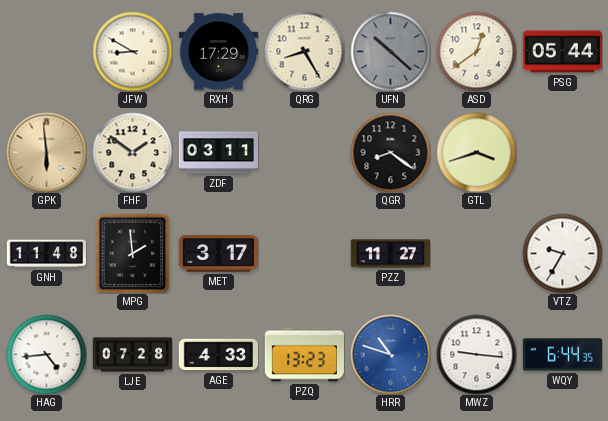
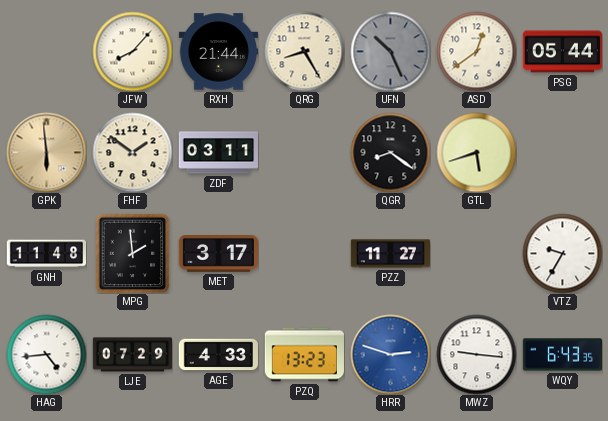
JFW: 8:50 -> 8:07 (132, 51)
RXH: 17:29 -> 21:44 (218, 52)
UFN: 10:22 -> 10:26 (390, 51)
GTL: 3:42 -> 5:42 (476, 152)
LJE: 07:28 -> 07:29 (132, 355)
HRR: 10:48 -> 2:48 (390, 354)
WQY: 6:44 -> 6:43 (562, 355)
